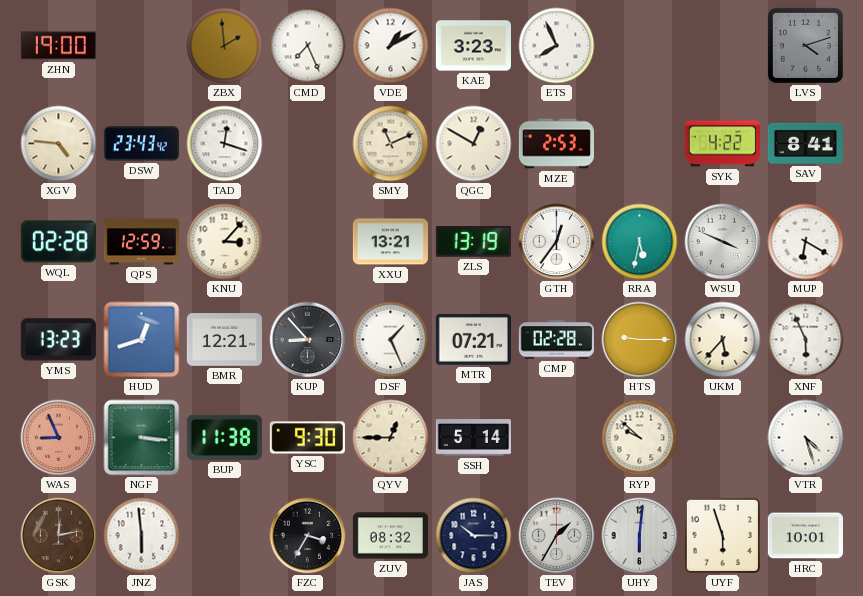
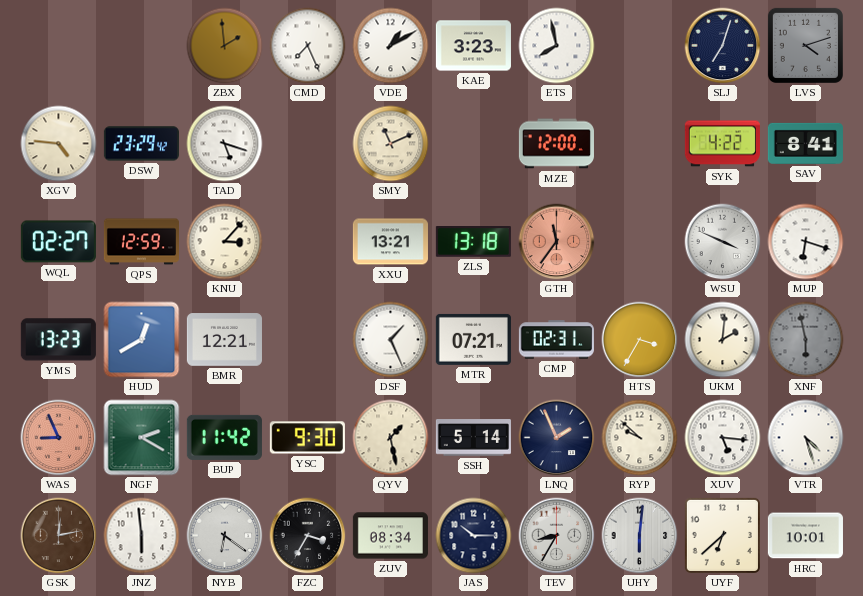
ZHN: 19:00 -> none (58, 46)
ETS: 7:56 -> 7:58 (557, 46)
SLJ: none -> 7:03 (723, 46)
DSW: 23:43 -> 23:29 (141, 144)
TAD: 12:18 -> 5:18 (225, 144)
QGC: 12:50 -> none (474, 144)
MZE: 2:53 -> 12:00 (556, 144)
WQL: 02:28 -> 02:27 (58, 242)
ZLS: 13:19 -> 13:18 (473, 242)
GTH: 12:36 -> 11:36 (557, 242)
GTH dial: white -> salmon (557, 242)
RRA: 5:32 -> none (640, 242)
MUP: 6:20 -> 6:18 (806, 242)
HUD: 12:42 -> 12:40 (142, 340)
KUP: 8:53 -> none (308, 340)
CMP: 02:28 -> 02:31 (556, 340)
HTS: 9:15 -> 3:35 (640, 340)
UKM: 5:37 -> 2:01 (723, 340)
XNF: 5:56 -> 5:58 (806, 340)
XNF dial: white -> grey (806, 340)
NGF: 3:16 -> 2:20 (142, 438)
BUP: 11:38 -> 11:42 (224, 437)
QYV: 12:45 -> 1:28 (391, 438)
LNQ: none -> 1:56 (557, 438)
XUV: none -> 5:16 (723, 438)
NYB: none -> 6:21 (225, 536)
ZUV: 08:32 -> 08:34 (390, 536)
TEV: 1:35 -> 8:35 (557, 536)
UYF: 5:57 -> 6:38 (722, 535)
